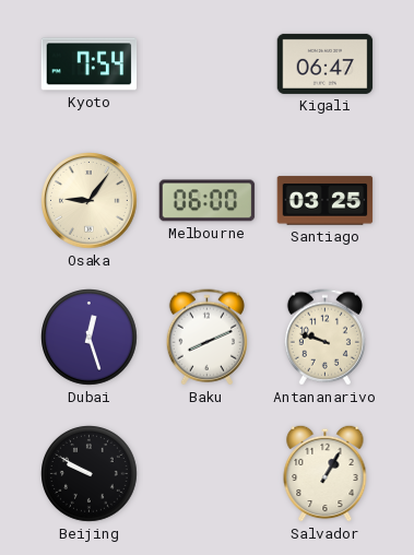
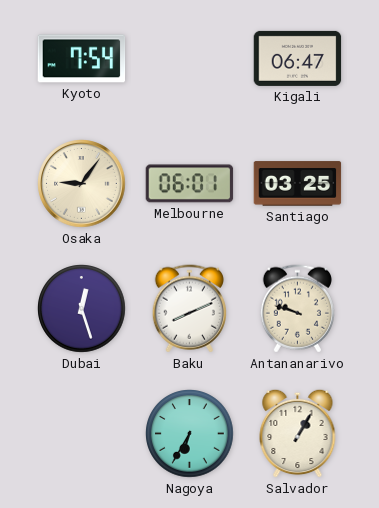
Melbourne: 06:00 -> 06:01 (190, 184)
Beijing: 9:50 -> none (90, 474)
Nagoya: none -> 6:35 (190, 434)
